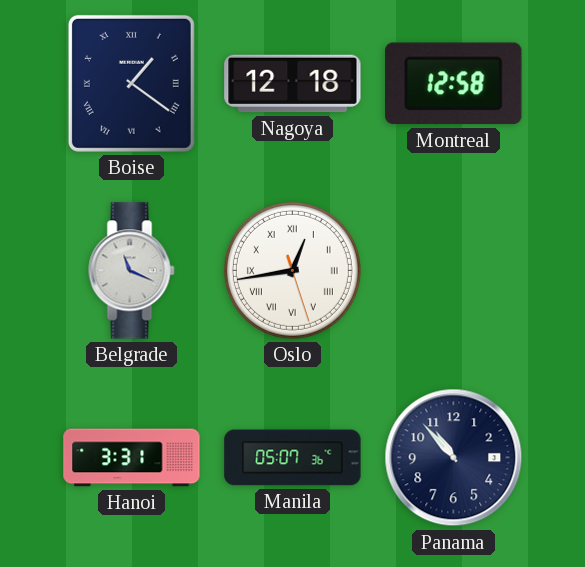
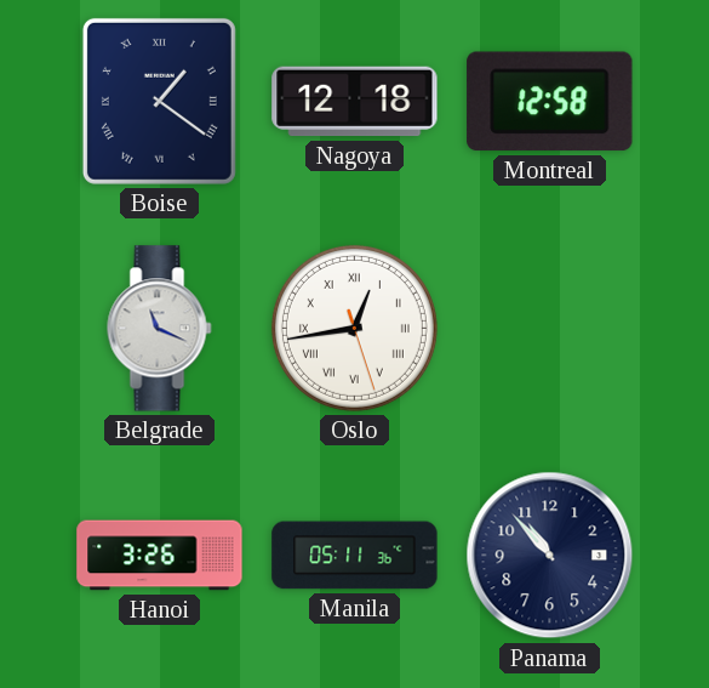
Hanoi: 3:31 -> 3:26 (160, 556)
Manila: 05:07 -> 05:11 (355, 556)
